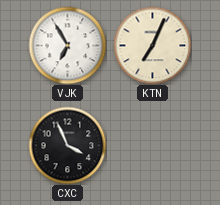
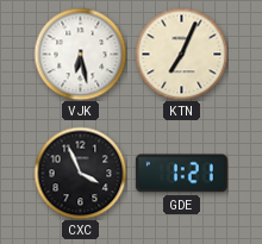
VJK: 6:55 -> 6:28 (80, 54)
GDE: none -> 1:21 (181, 174)
